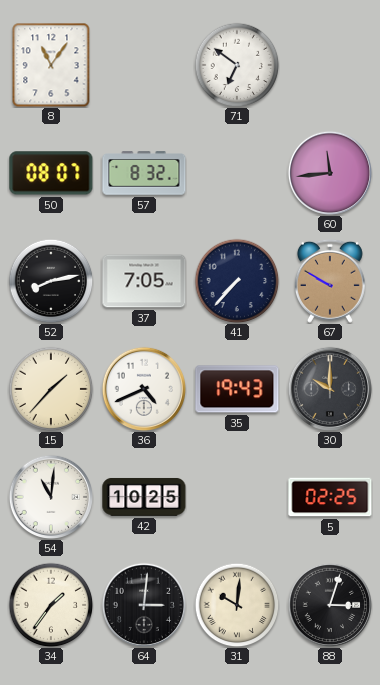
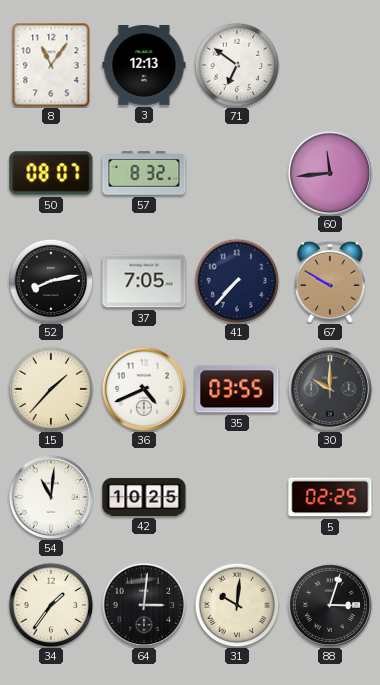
3: none -> 12:13 (144, 65)
35: 19:43 -> 03:55 (237, 389)
